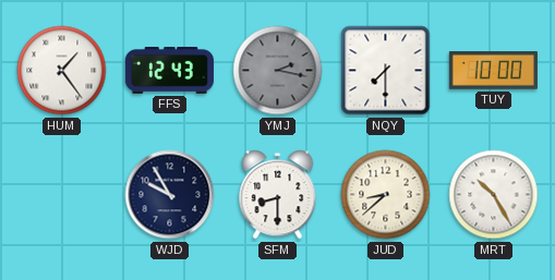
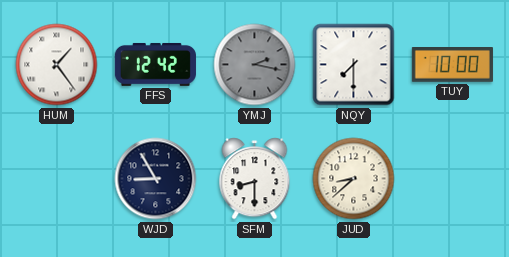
FFS: 12:43 -> 12:42 (155, 64)
WJD: 9:55 -> 8:55 (156, 179)
MRT: 10:25 -> none (494, 195)
